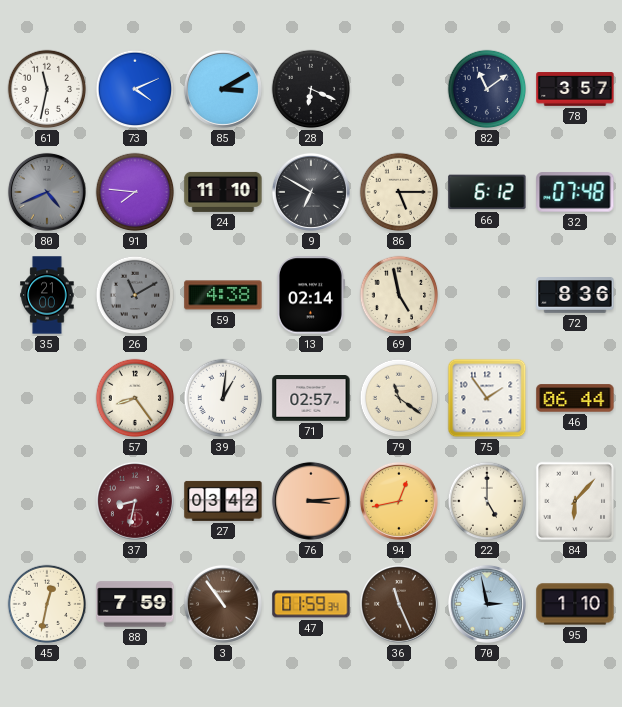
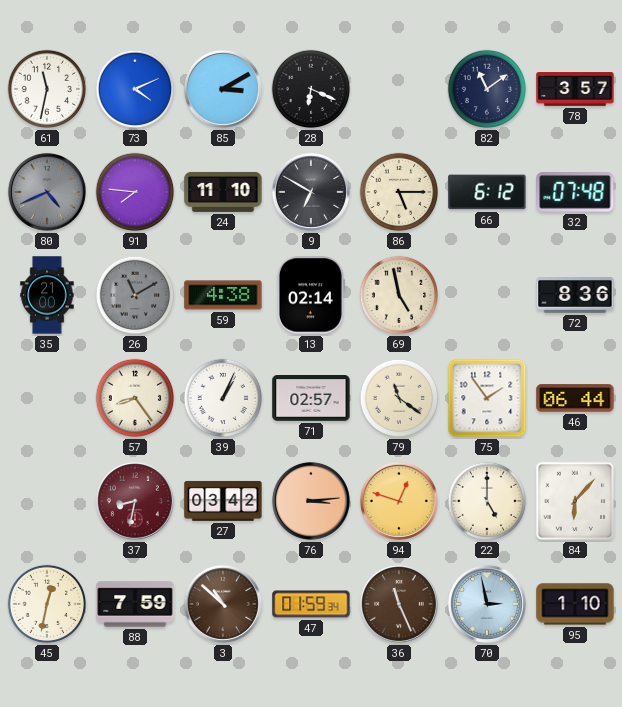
39: 1:01 -> 1:04 (223, 398)
94: 12:43 -> 12:48 (399, 501)
3: 10:54 -> 10:52 (223, 604)
